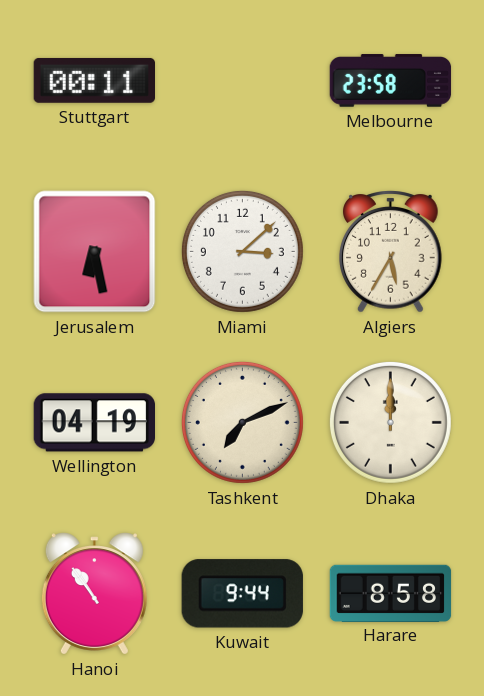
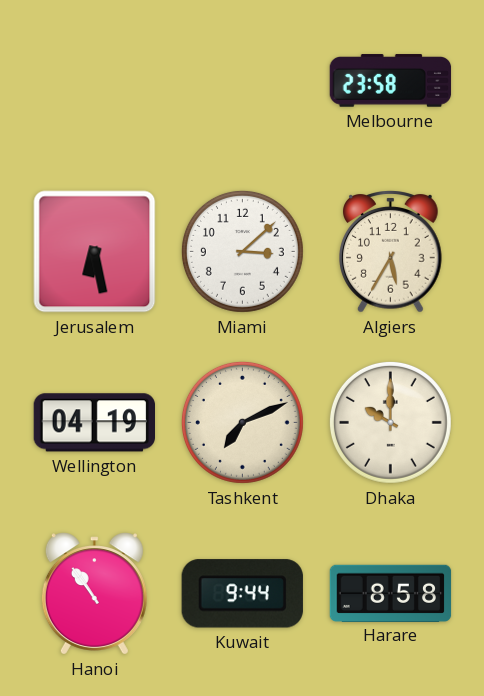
Stuttgart: 00:11 -> none (94, 80)
Dhaka: 12:00 -> 10:00 (390, 422)
